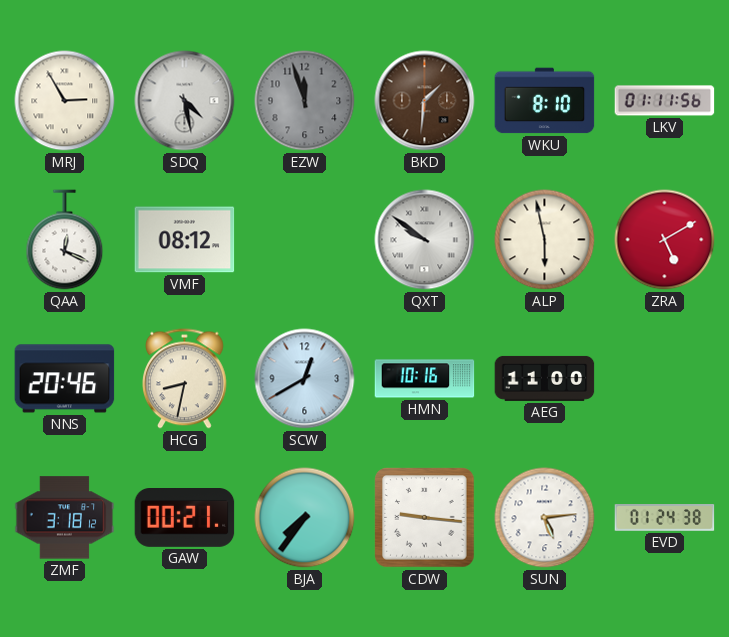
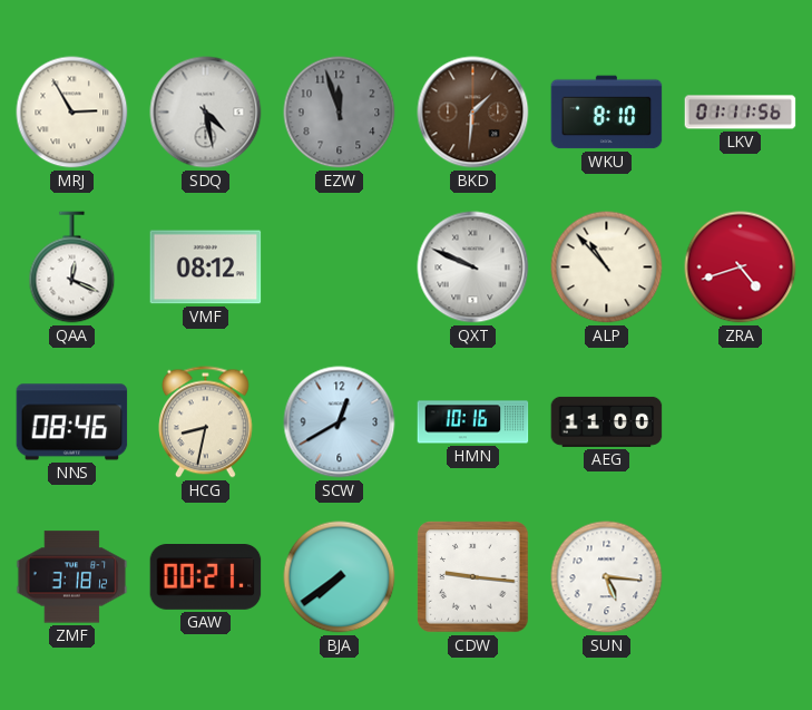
QXT: 9:51 -> 9:49 (473, 268)
ALP: 5:58 -> 10:53 (607, 268)
ZRA: 5:10 -> 4:42 (741, 268)
NNS: 20:46 -> 08:46 (72, 422)
BJA: 7:36 -> 7:39 (340, 577)
SUN: 5:14 -> 5:16 (607, 577)
EVD: 01:24 -> none (665, 518)
